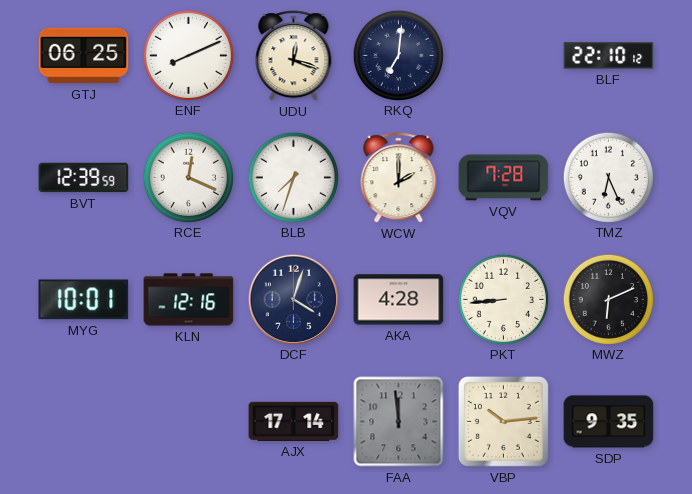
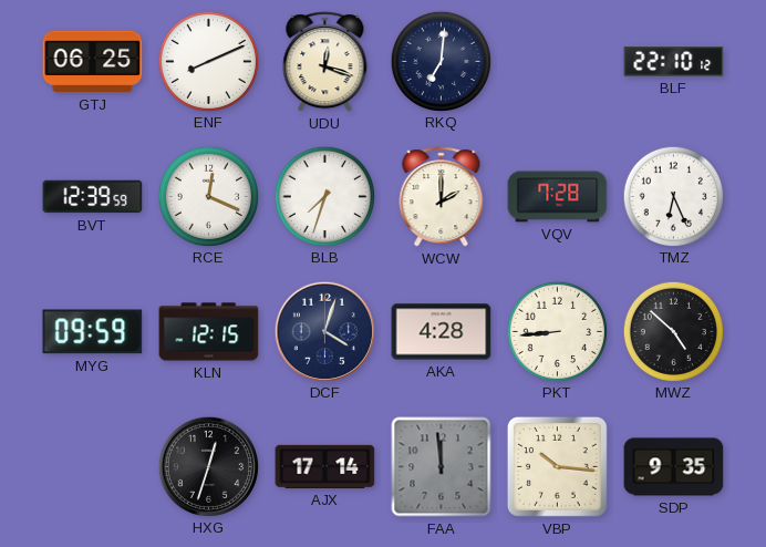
MYG: 10:01 -> 09:59 (93, 332)
KLN: 12:16 -> 12:15 (209, 332)
MWZ: 6:11 -> 4:52 (673, 331)
HXG: none -> 12:33 (208, 466)
VBP: 10:14 -> 10:16 (557, 466)
